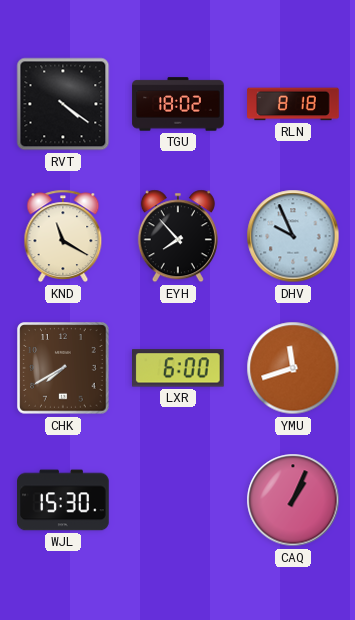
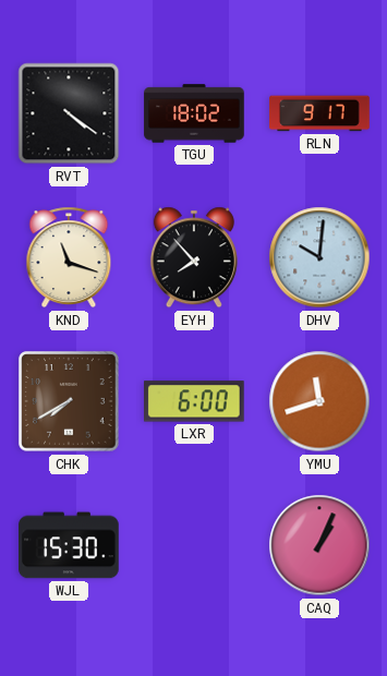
RLN: 8:18 -> 9:17 (319, 113)
KND: 11:20 -> 11:18 (69, 257)
DHV: 9:56 -> 10:01 (319, 257)
